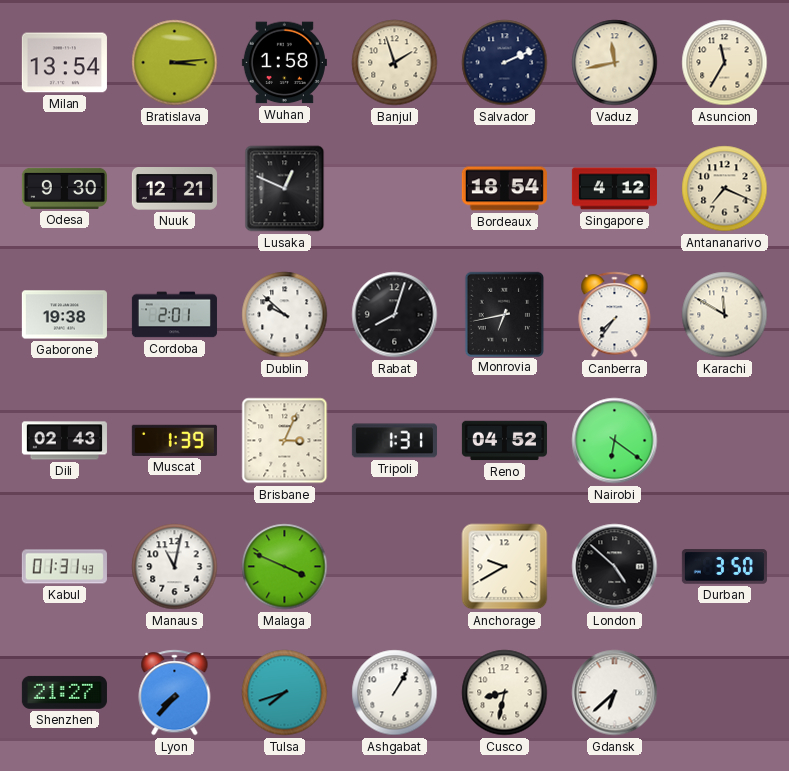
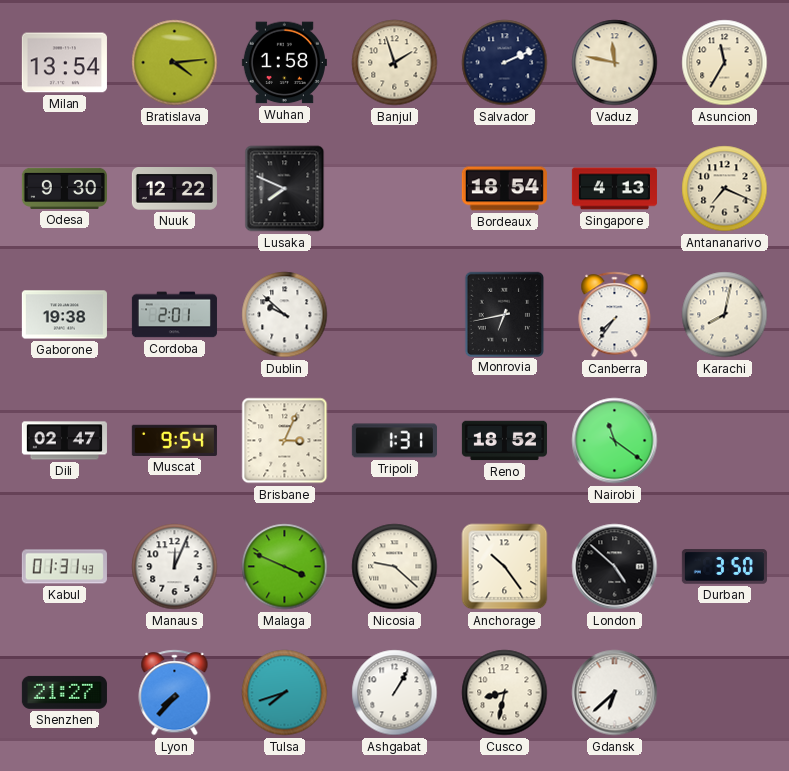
Bratislava: 3:14 -> 4:14 (175, 63)
Vaduz: 11:43 -> 11:47 (615, 63)
Nuuk: 12:21 -> 12:22 (174, 189)
Lusaka: 12:49 -> 7:49 (285, 189)
Singapore: 4:12 -> 4:13 (614, 189)
Rabat: 8:03 -> none (395, 315)
Karachi: 11:50 -> 8:02 (725, 315)
Dili: 02:43 -> 02:47 (64, 441)
Muscat: 1:39 -> 9:54 (174, 440)
Reno: 04:52 -> 18:52 (504, 441)
Nairobi: 6:21 -> 11:21 (615, 441)
Manaus: 11:02 -> 12:04 (175, 567)
Nicosia: none -> 9:22 (395, 567)
Anchorage: 9:40 -> 10:24 (505, 567)
